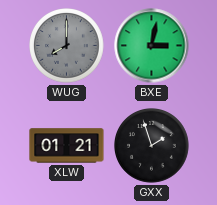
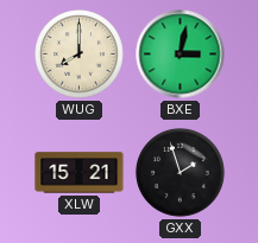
WUG dial: grey -> cream (80, 55)
XLW: 01:21 -> 15:21 (80, 173)
